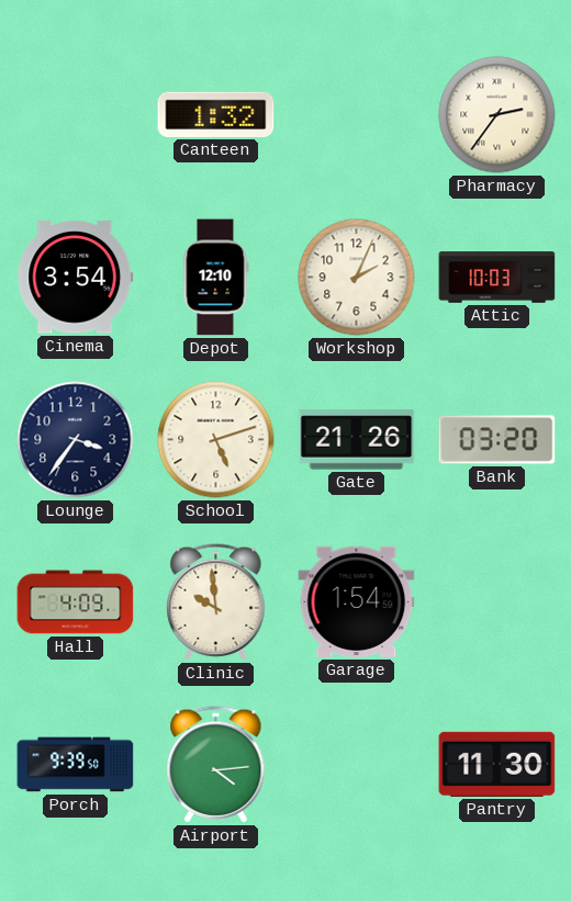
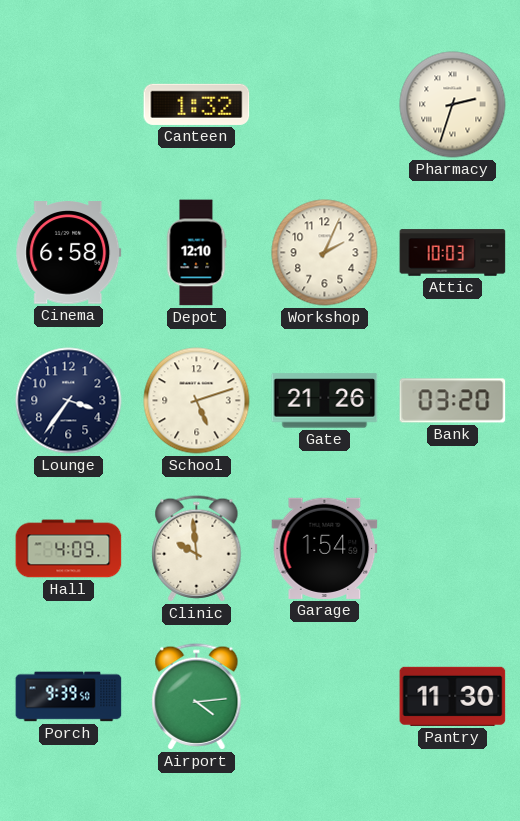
Pharmacy: 2:36 -> 2:33 (453, 105)
Cinema: 3:54 -> 6:58 (69, 253)
